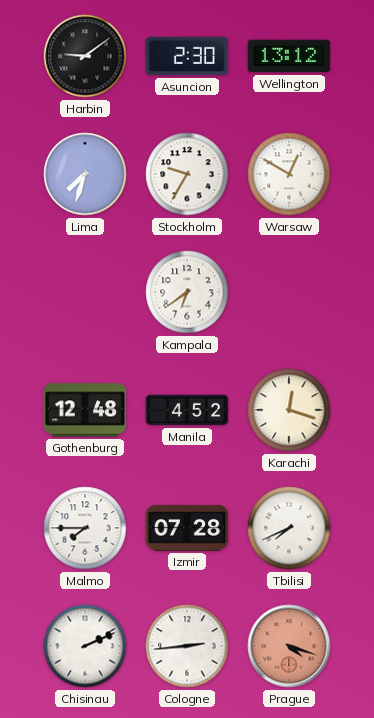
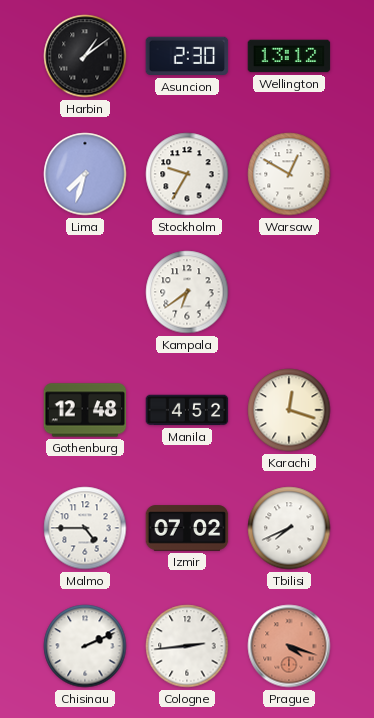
Harbin: 9:09 -> 1:09 (85, 56)
Malmo: 7:45 -> 4:45 (85, 528)
Izmir: 07:28 -> 07:02 (187, 528)
